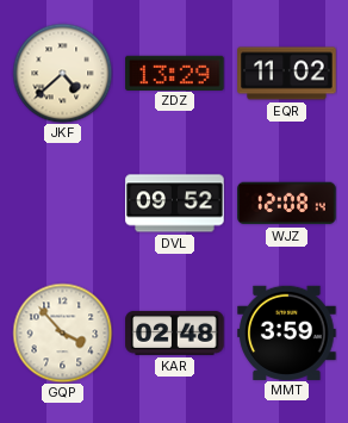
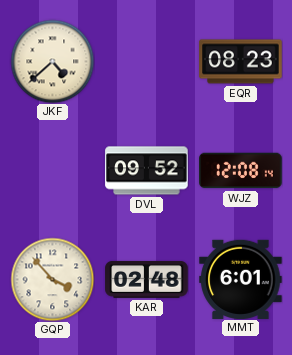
ZDZ: 13:29 -> none (175, 73)
EQR: 11:02 -> 08:23 (241, 62)
MMT: 3:59 -> 6:01 (241, 279)
